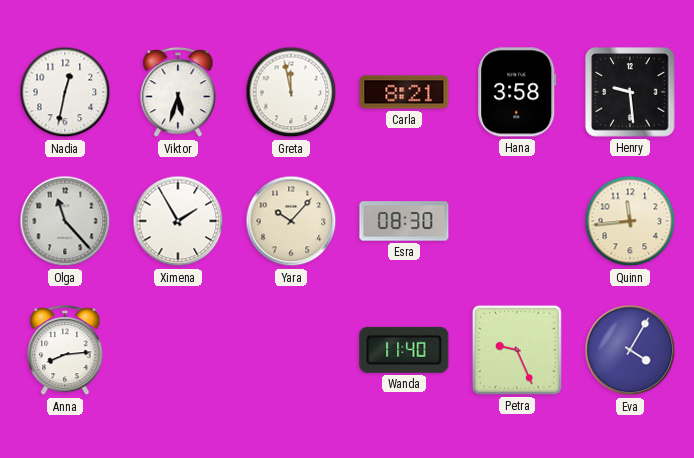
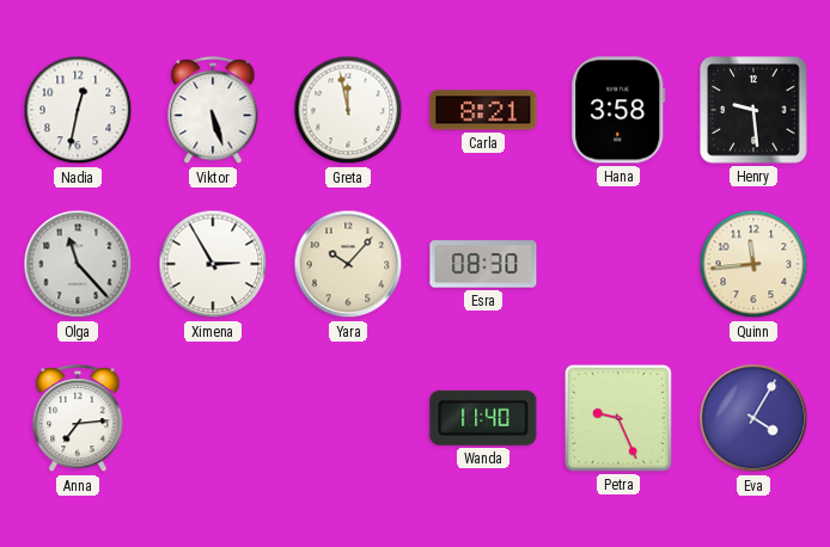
Viktor: 5:33 -> 5:27 (213, 111)
Ximena: 1:55 -> 2:55 (213, 264)
Anna: 8:14 -> 7:14 (78, 419)
